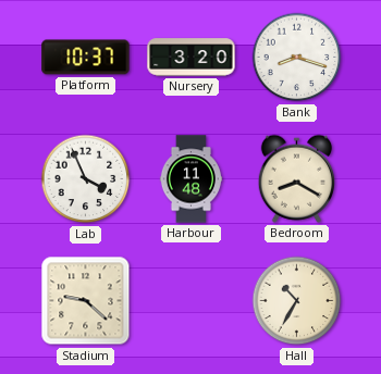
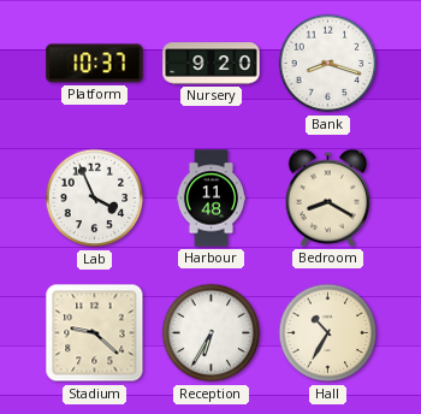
Nursery: 3:20 -> 9:20 (212, 64)
Reception: none -> 6:35 (212, 333)
